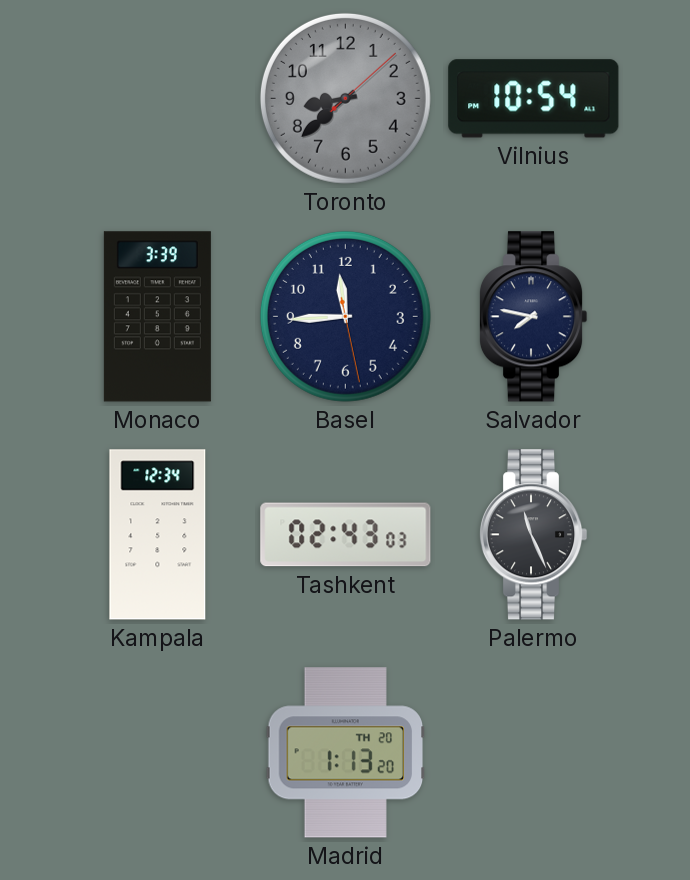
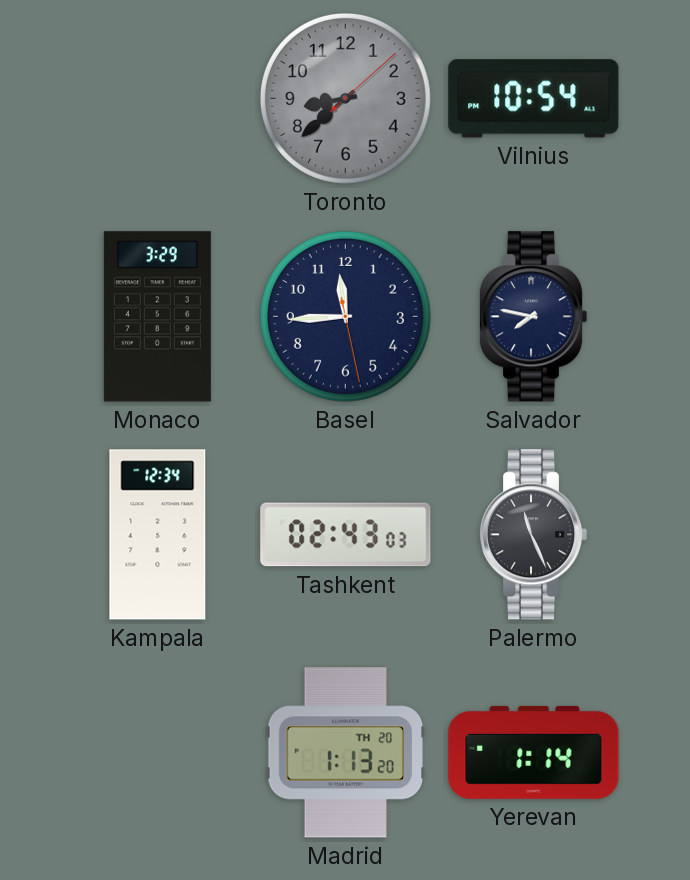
Monaco: 3:39 -> 3:29 (157, 317)
Yerevan: none -> 1:14 (534, 752)
